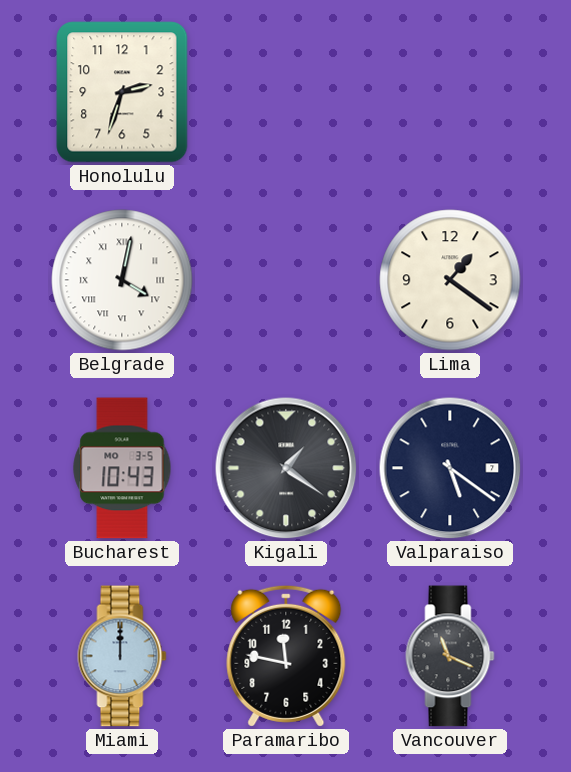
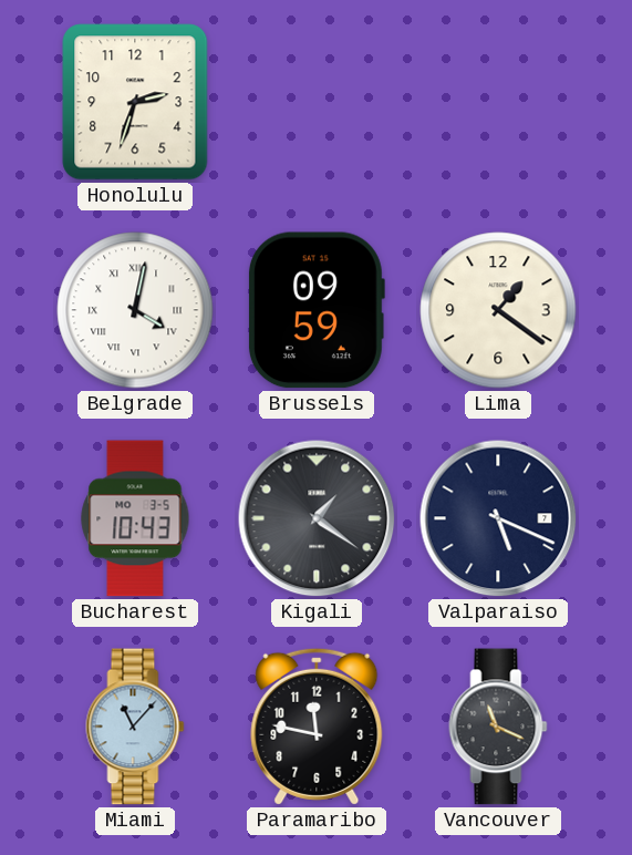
Brussels: none -> 09:59 (315, 310)
Valparaiso: 5:21 -> 5:19 (498, 518)
Miami: 12:00 -> 11:07 (135, 727)
